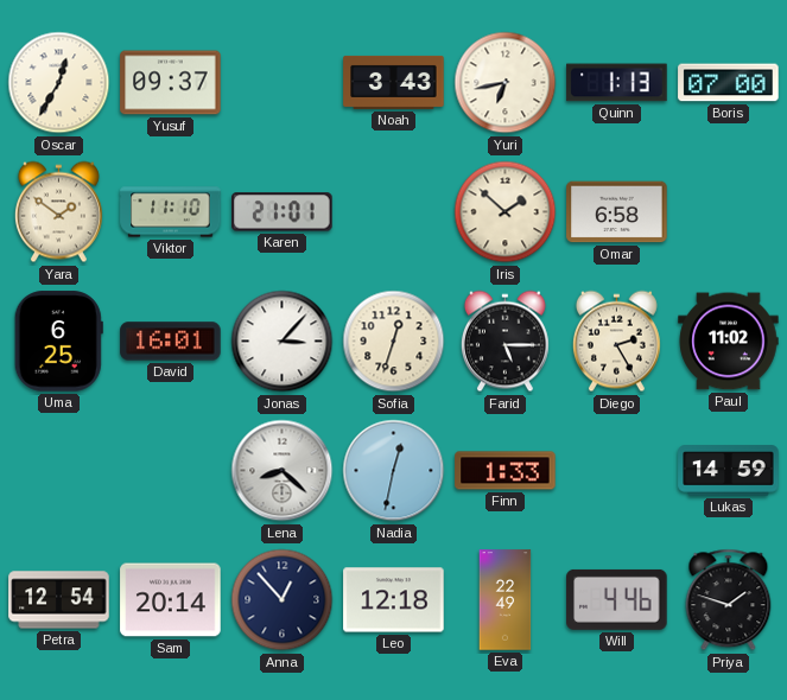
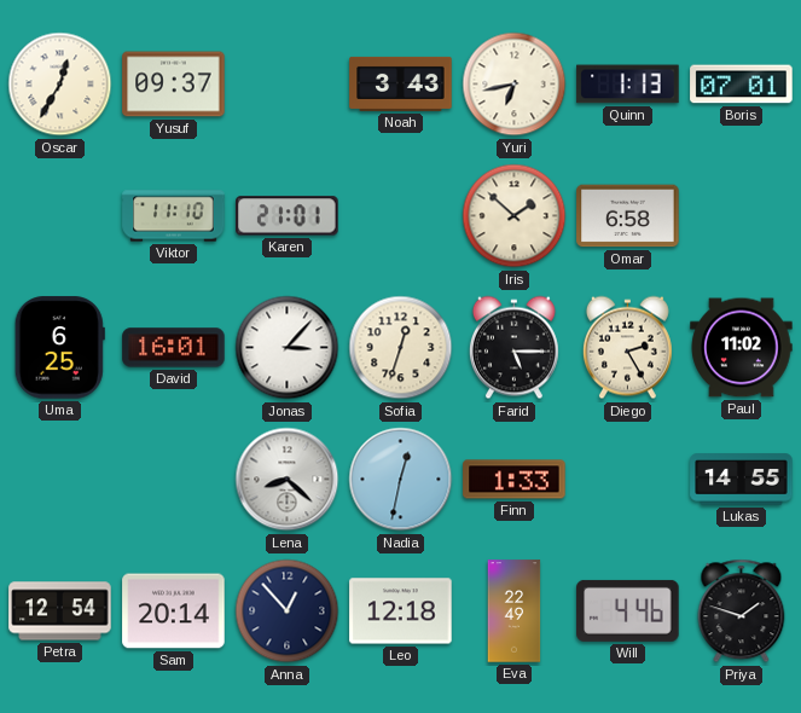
Boris: 07:00 -> 07:01 (742, 85)
Yara: 1:51 -> none (58, 212)
Lukas: 14:59 -> 14:55 (742, 480)
